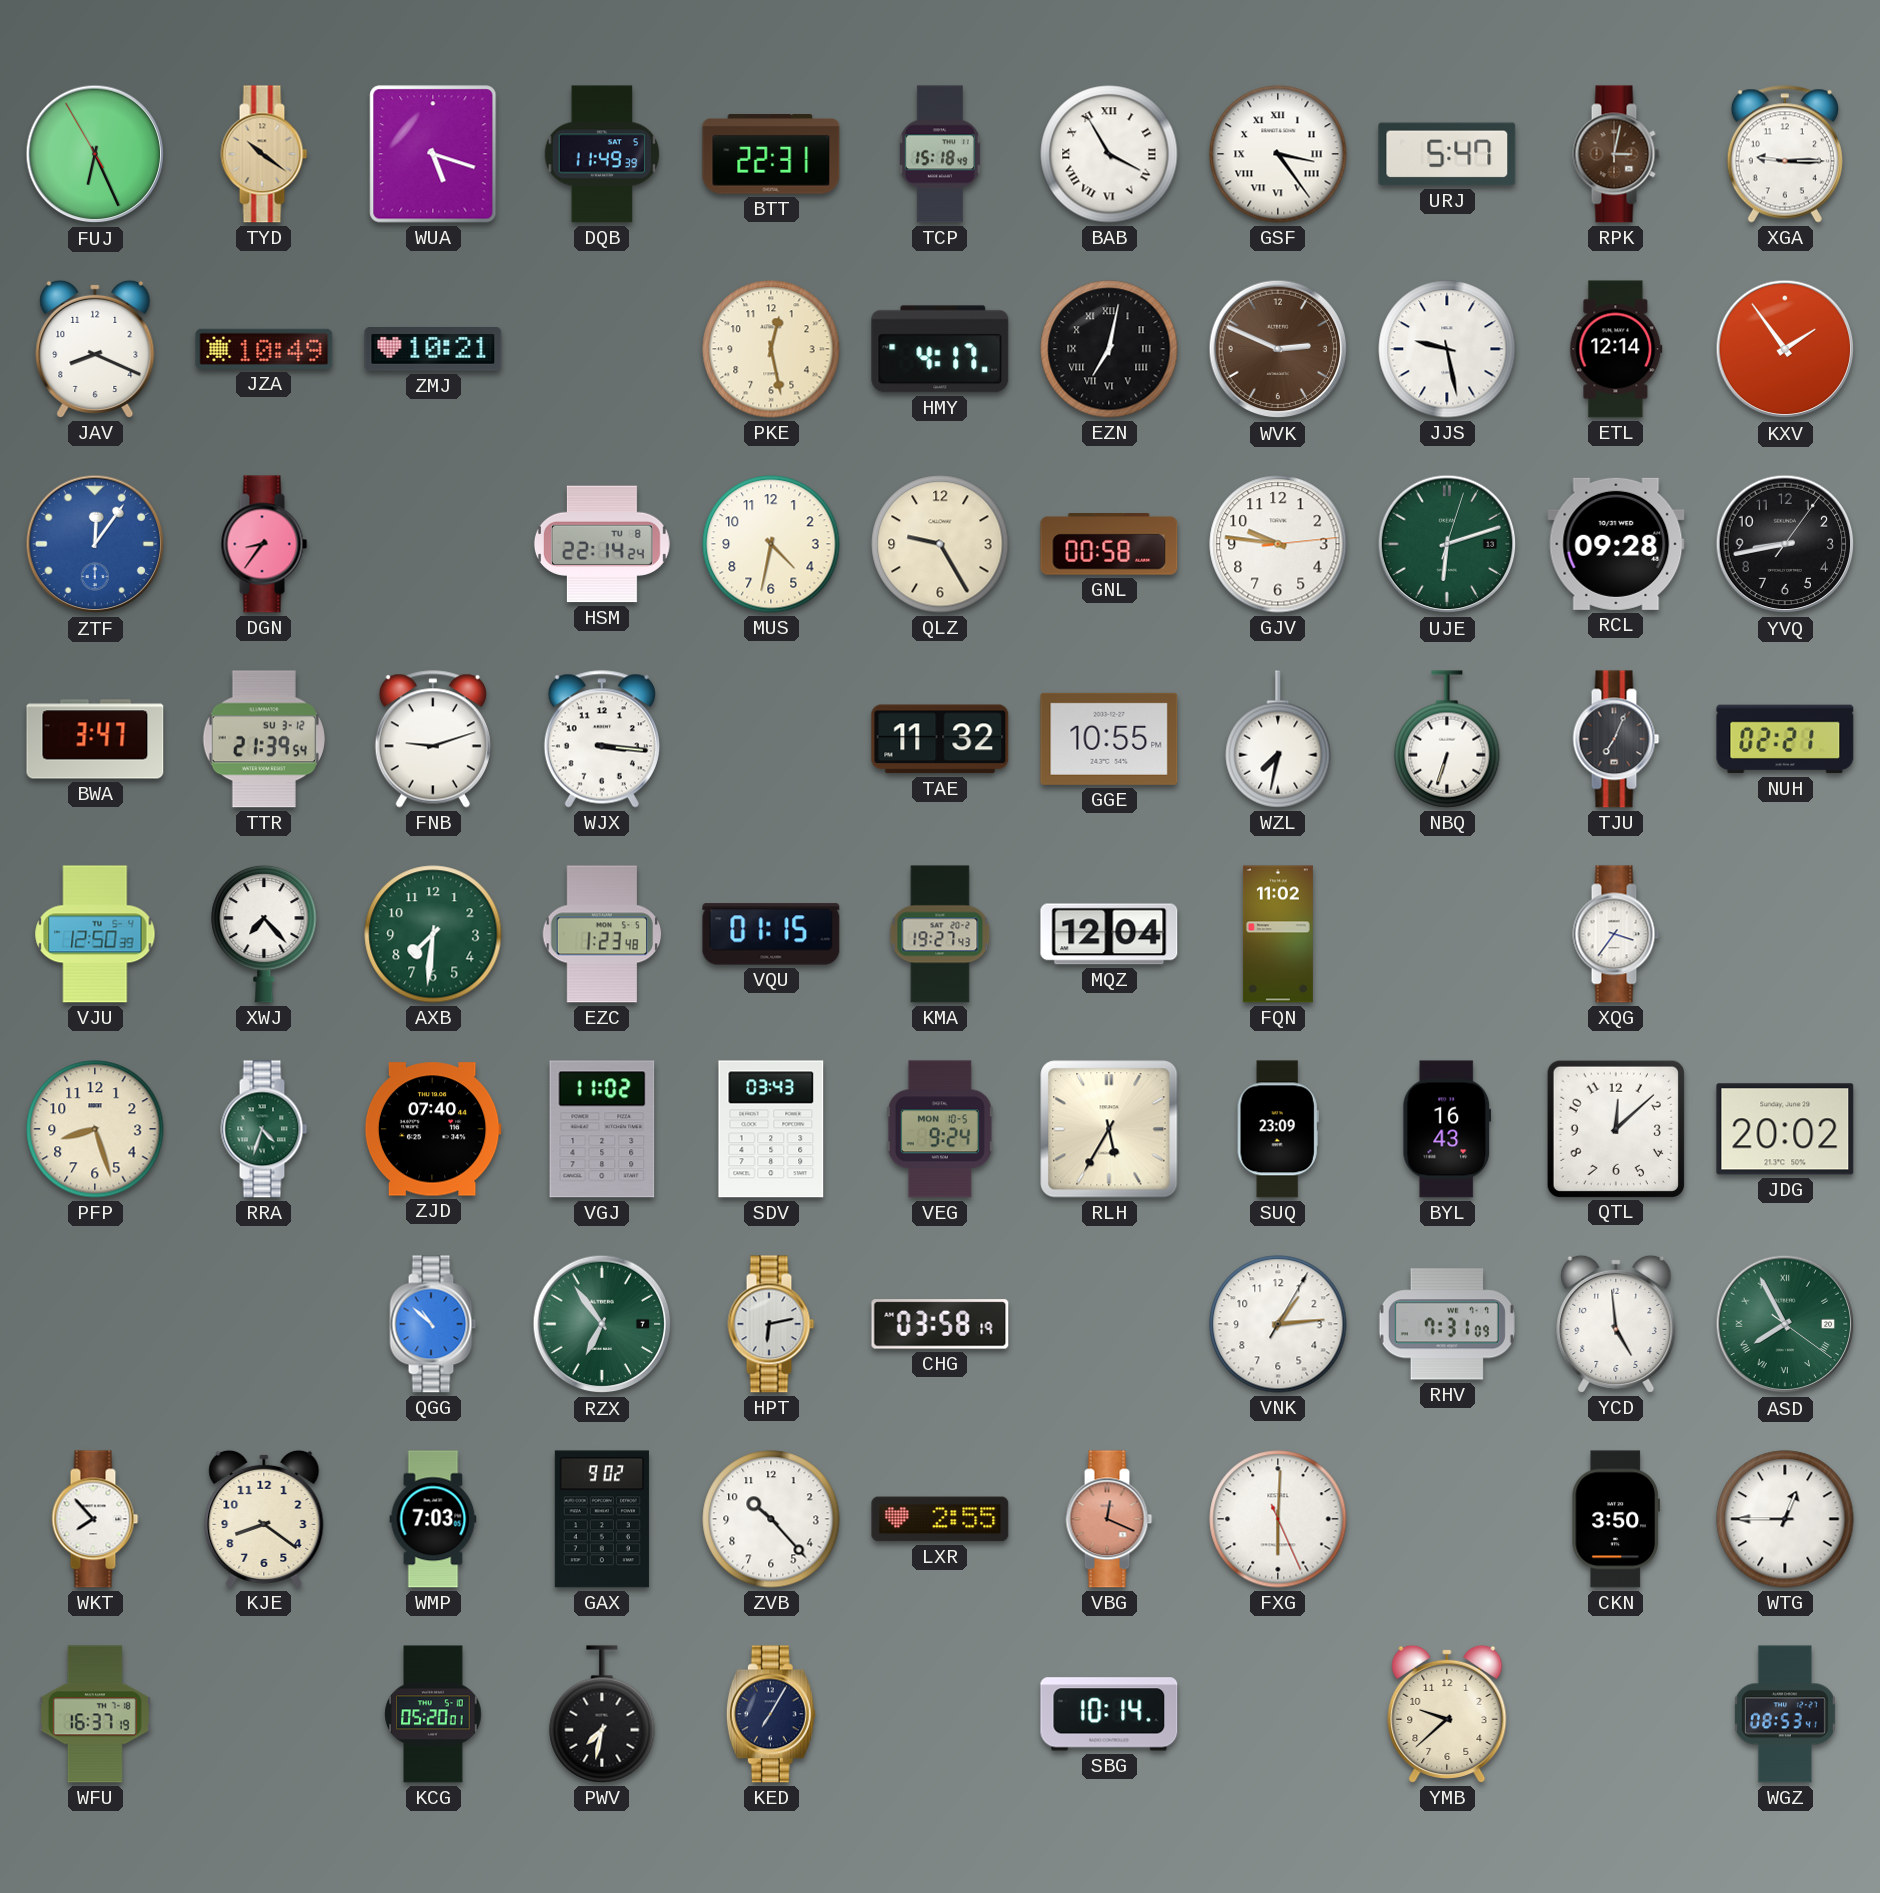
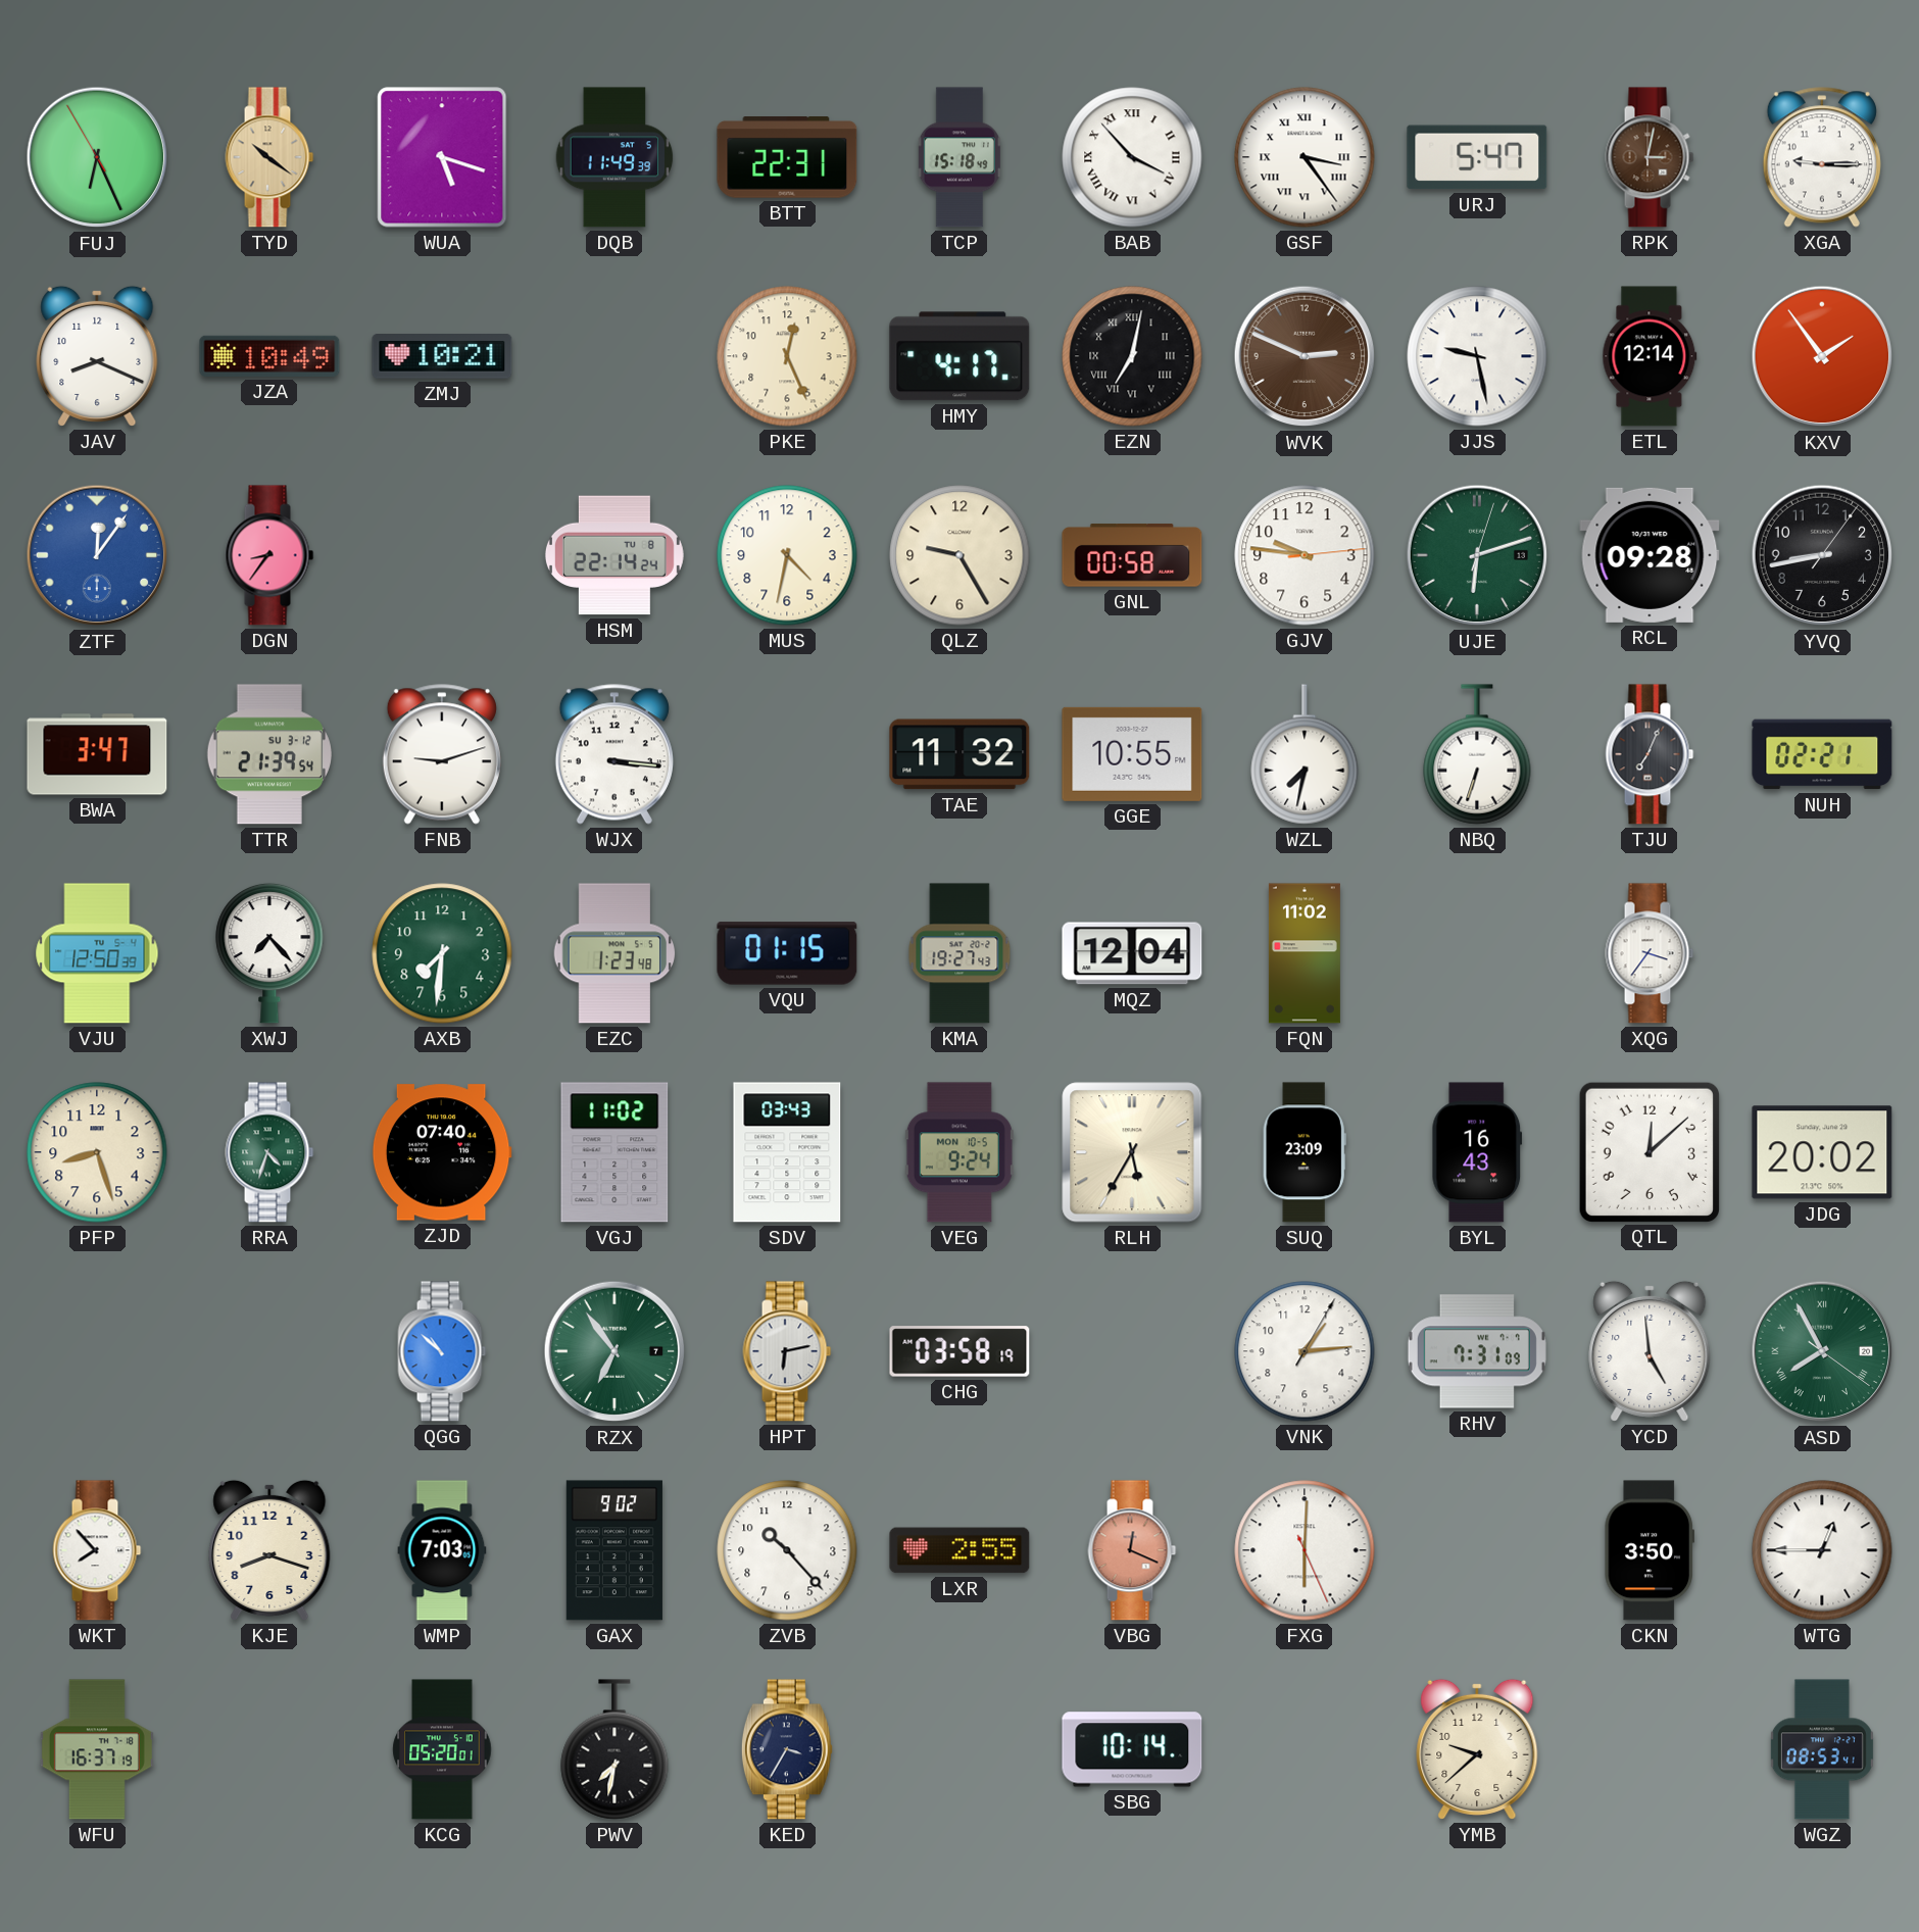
BAB: 3:55 -> 3:53 (1132, 157)
PKE: 12:28 -> 12:26 (787, 356)
KJE: 8:21 -> 8:18 (269, 1550)
KED: 7:05 -> 3:35 (787, 1749)
